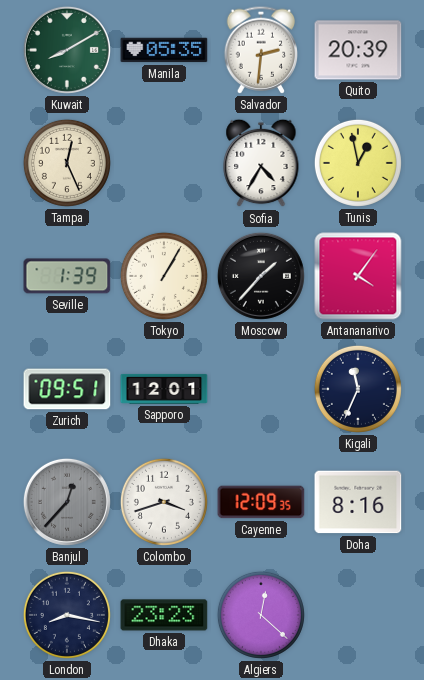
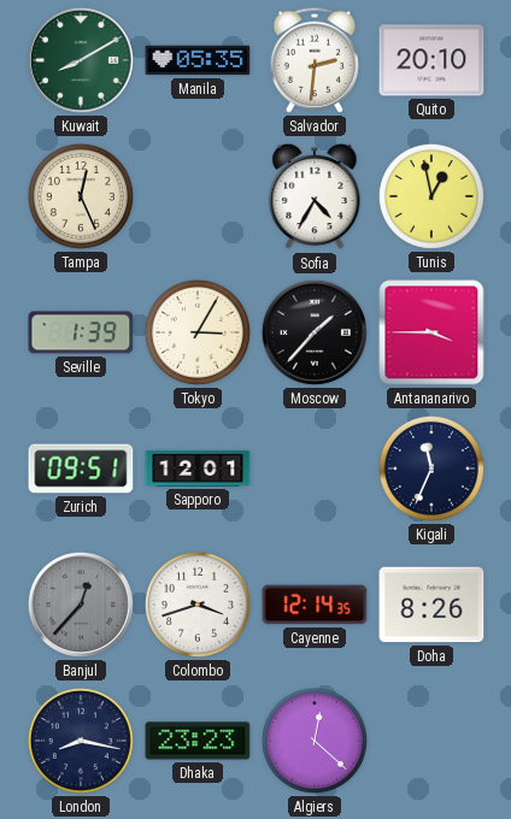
Quito: 20:39 -> 20:10 (431, 60)
Tokyo: 1:05 -> 3:05 (198, 332)
Antananarivo: 4:06 -> 3:45 (431, 332)
Cayenne: 12:09 -> 12:14 (315, 605)
Doha: 8:16 -> 8:26 (431, 605)
